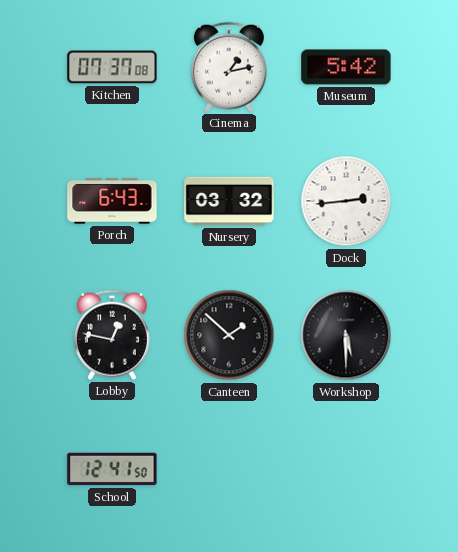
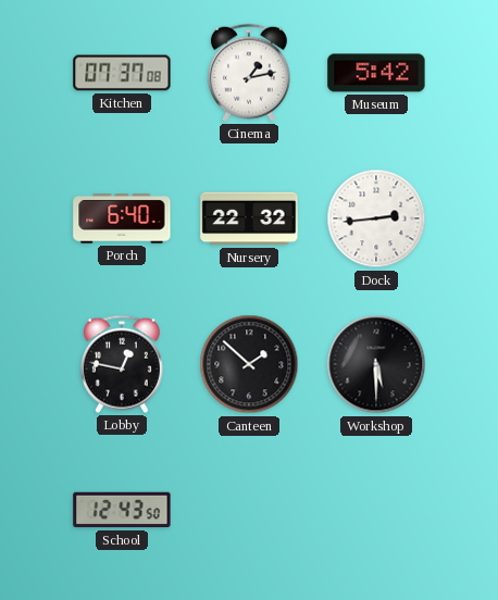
Porch: 6:43 -> 6:40 (122, 218)
Nursery: 03:32 -> 22:32 (249, 218)
School: 12:41 -> 12:43 (122, 510)
